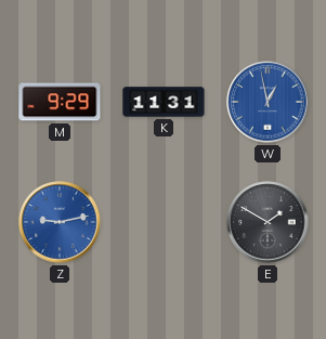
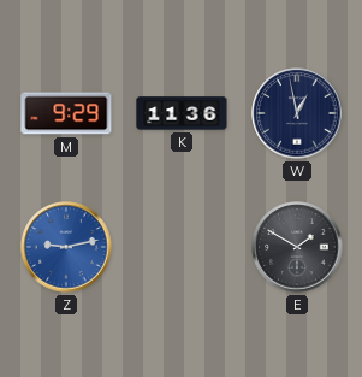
K: 11:31 -> 11:36 (182, 113)
W dial: blue -> navy (297, 113)
